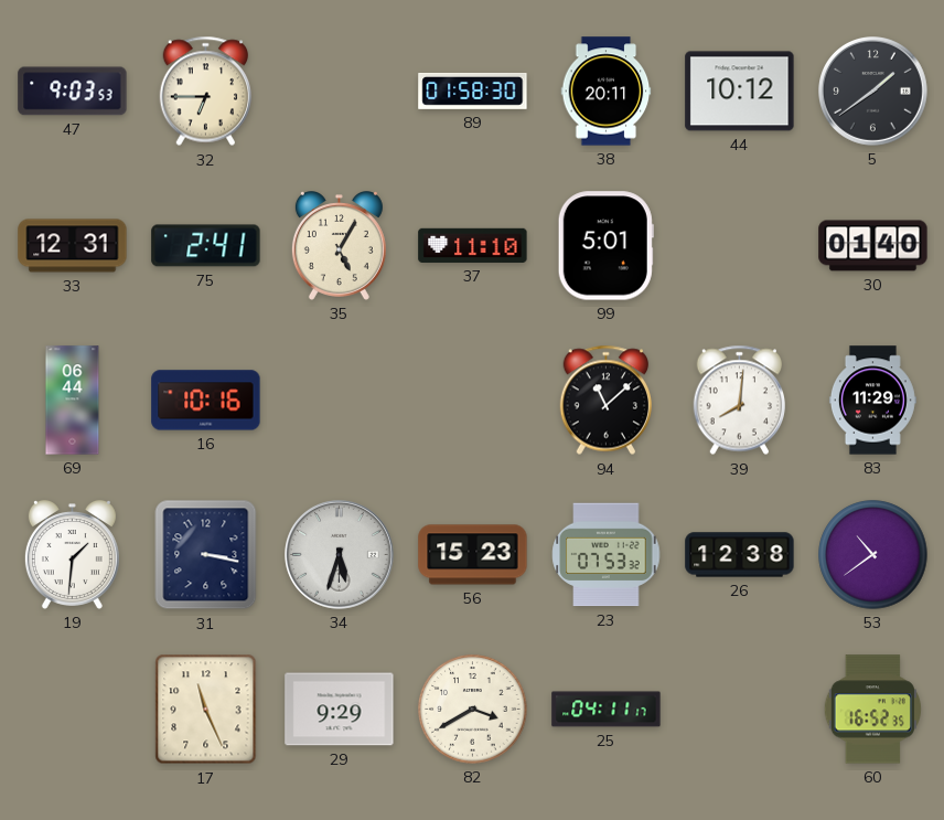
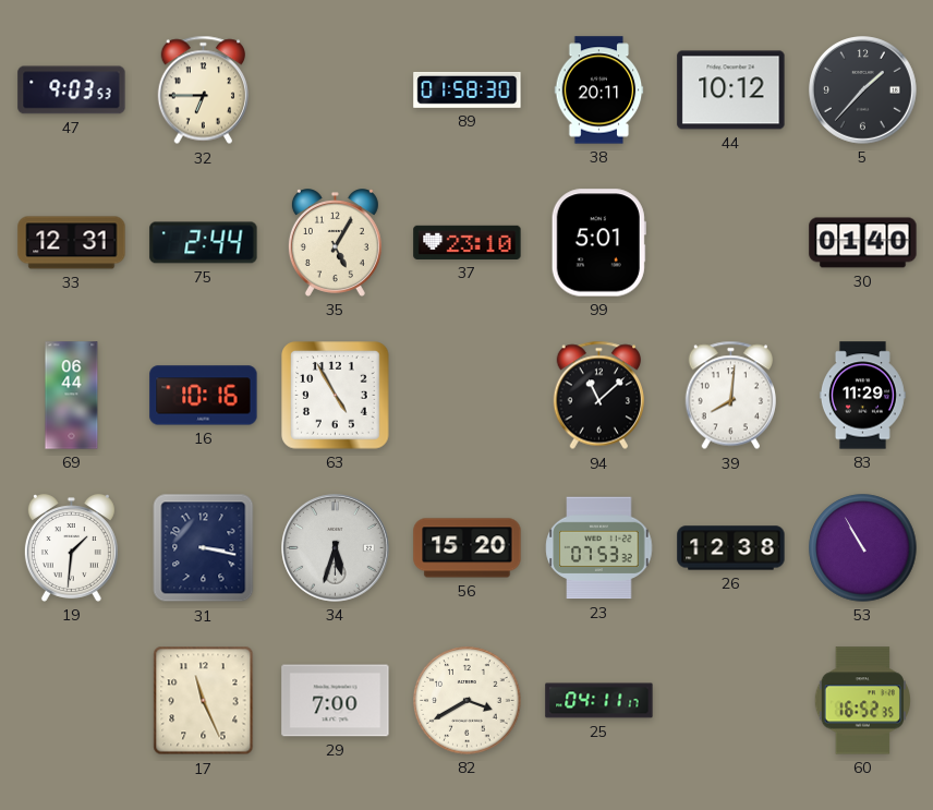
5: 1:39 -> 1:37 (863, 90)
75: 2:41 -> 2:44 (204, 243)
37: 11:10 -> 23:10 (468, 242)
63: none -> 4:55 (336, 396)
56: 15:23 -> 15:20 (468, 548)
53: 10:39 -> 10:55 (863, 548)
29: 9:29 -> 7:00 (336, 701)
